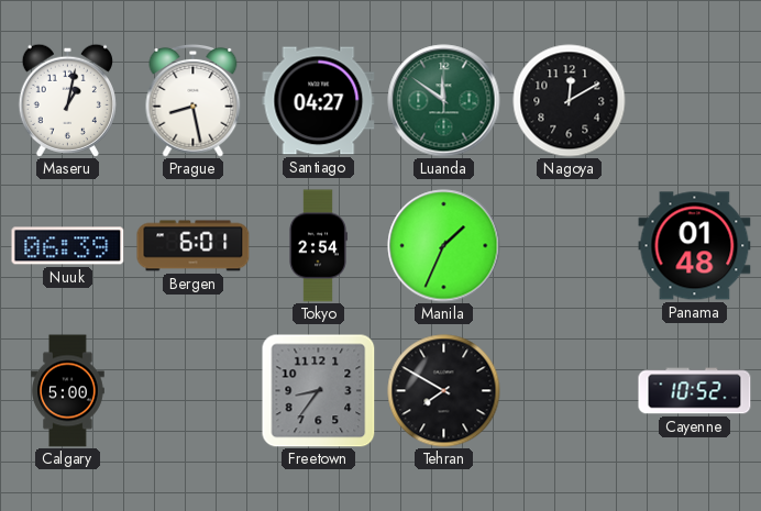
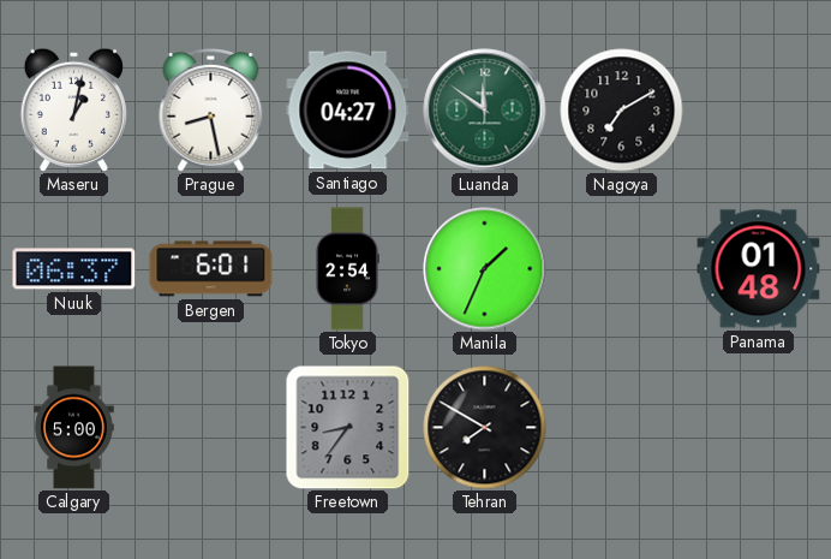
Nagoya: 12:10 -> 7:10 (622, 111)
Nuuk: 06:39 -> 06:37 (74, 269)
Cayenne: 10:52 -> none (695, 391)
